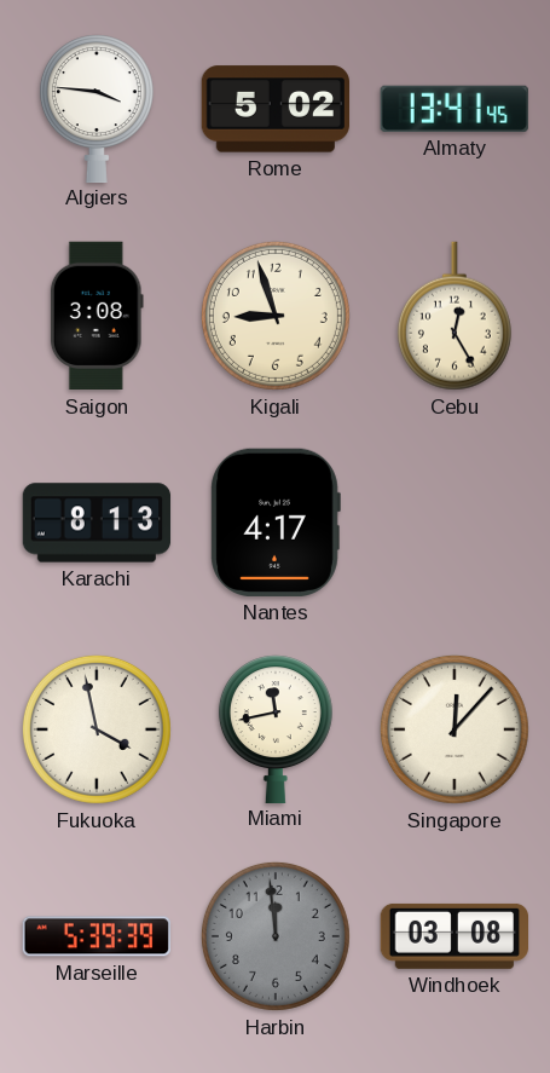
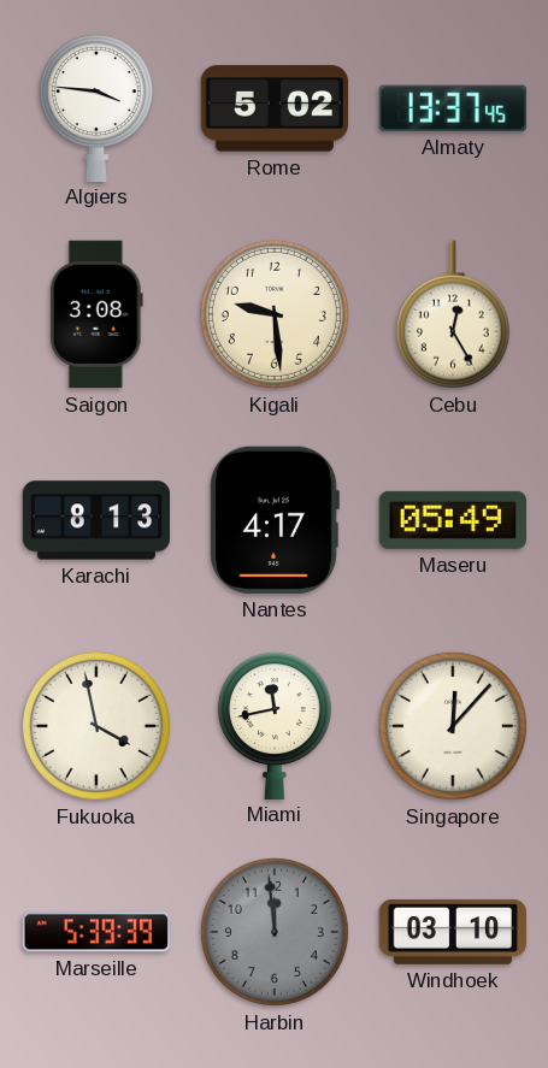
Almaty: 13:41 -> 13:37 (453, 108)
Kigali: 8:57 -> 9:29 (275, 314)
Maseru: none -> 05:49 (452, 520)
Windhoek: 03:08 -> 03:10 (453, 932)
